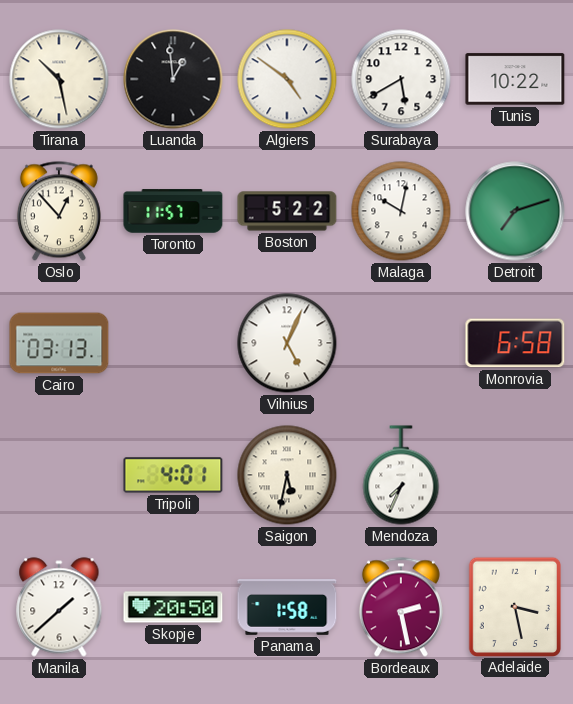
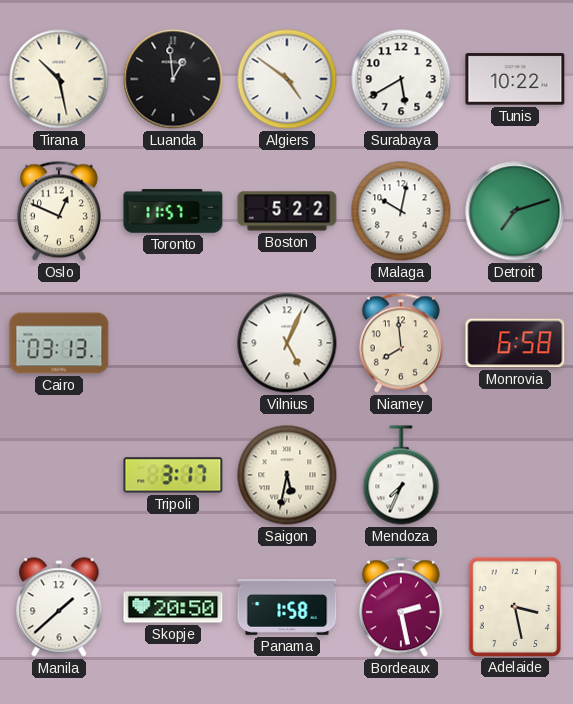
Oslo: 12:53 -> 12:49 (59, 211)
Niamey: none -> 7:59 (401, 343)
Tripoli: 4:01 -> 3:17 (173, 475)
